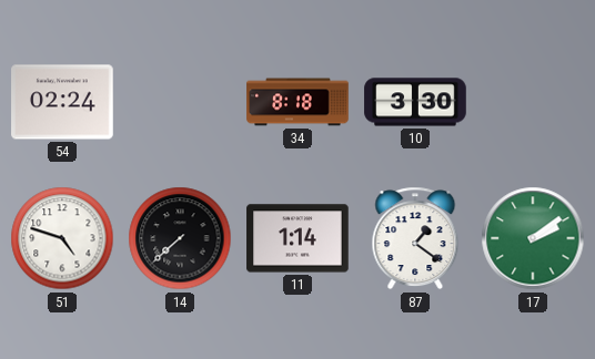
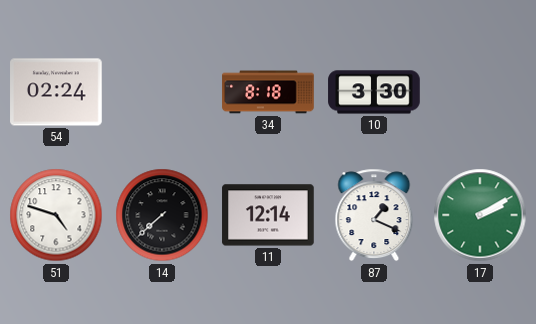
11: 1:14 -> 12:14 (268, 215)
87: 1:21 -> 1:19 (374, 215)
17: 2:09 -> 2:10 (480, 215)
